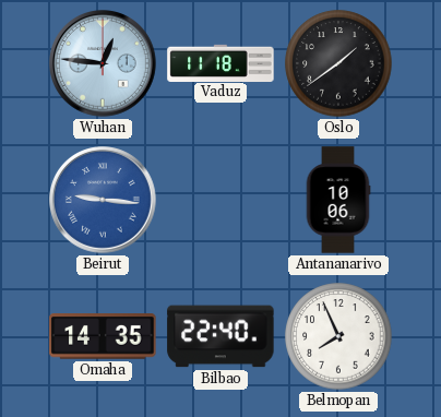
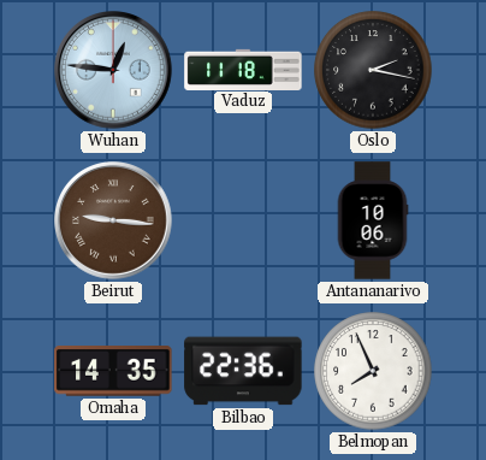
Oslo: 1:39 -> 2:17 (373, 70)
Beirut dial: blue -> brown (114, 222)
Bilbao: 22:40 -> 22:36 (243, 371)
